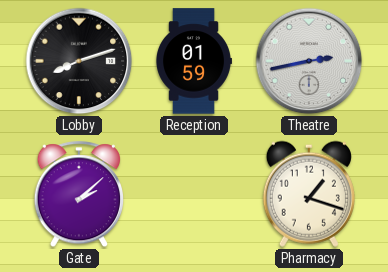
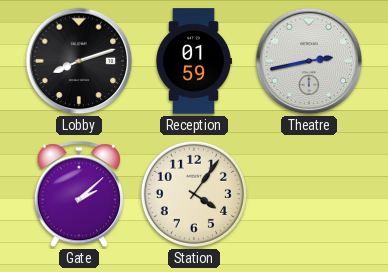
Station: none -> 4:06 (194, 194)
Pharmacy: 1:18 -> none (309, 194)
